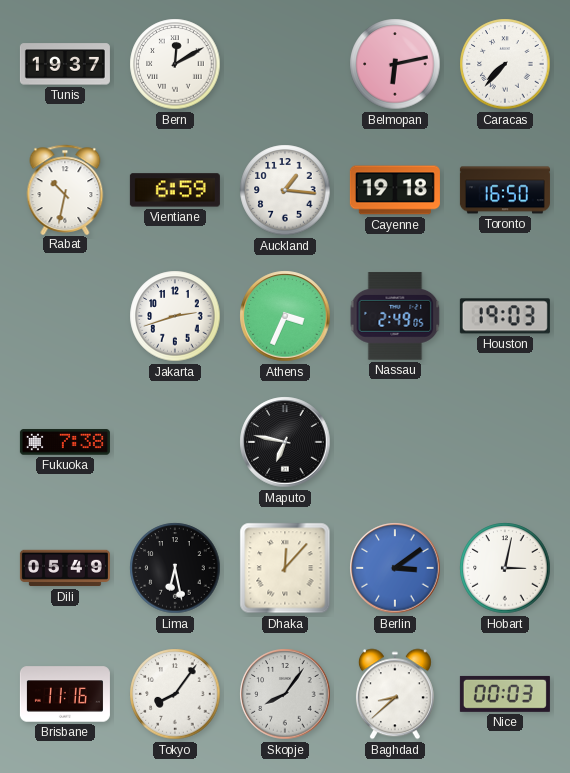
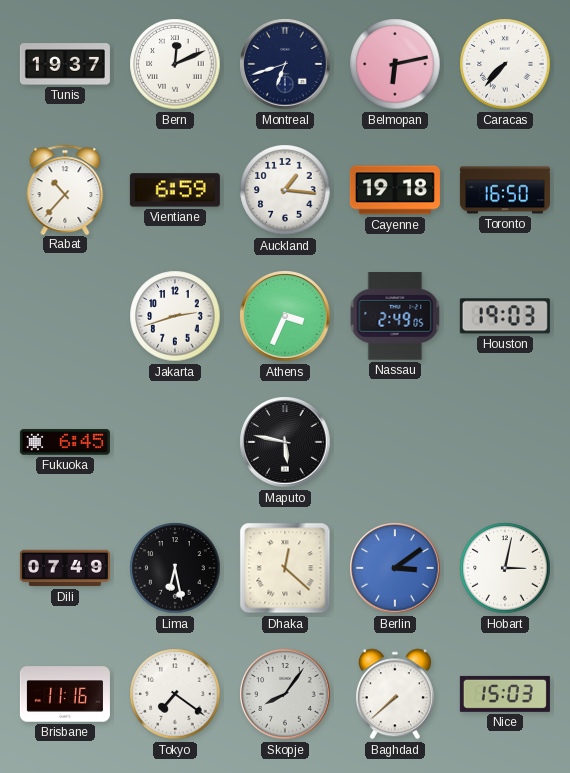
Bern: 12:10 -> 12:11 (175, 64)
Montreal: none -> 6:42 (285, 64)
Rabat: 10:32 -> 10:37 (65, 189)
Fukuoka: 7:38 -> 6:45 (65, 442)
Maputo: 6:47 -> 5:47 (285, 442)
Dili: 05:49 -> 07:49 (65, 568)
Dhaka: 12:07 -> 12:22 (285, 568)
Tokyo: 8:06 -> 7:21 (175, 694)
Baghdad: 8:38 -> 7:38 (395, 694)
Nice: 00:03 -> 15:03 (505, 694)
